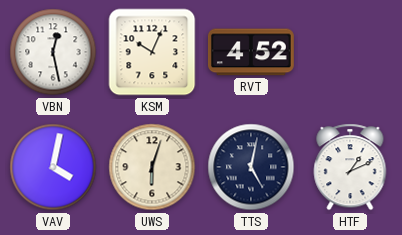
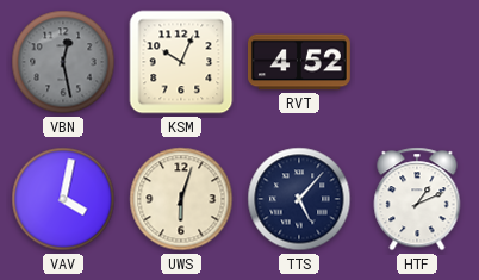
VBN dial: white -> grey (63, 62)
TTS: 5:02 -> 5:07 (299, 199)
